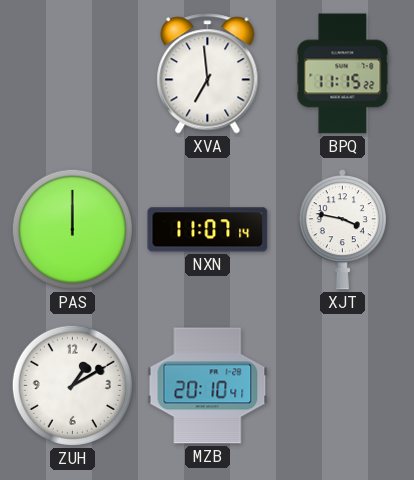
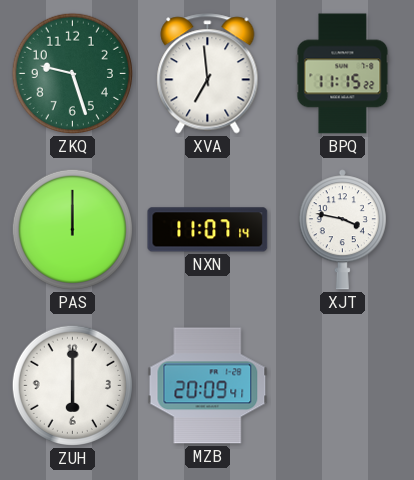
ZKQ: none -> 9:27 (72, 73)
ZUH: 1:10 -> 6:00 (72, 385)
MZB: 20:10 -> 20:09 (208, 386)
